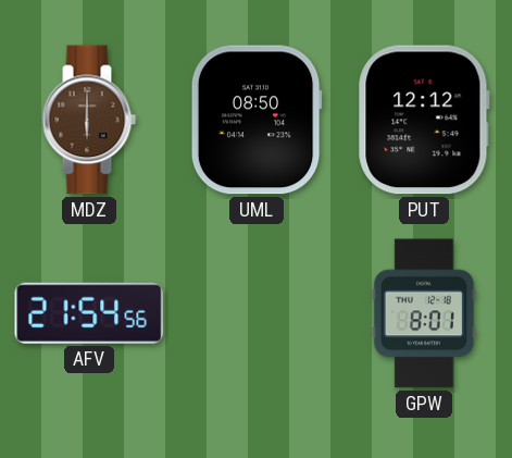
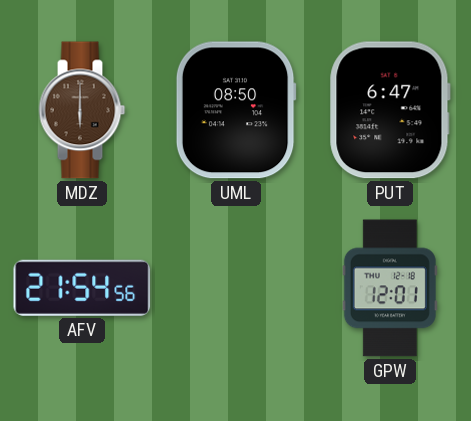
PUT: 12:12 -> 6:47 (390, 110)
GPW: 8:01 -> 12:01 (390, 288)
